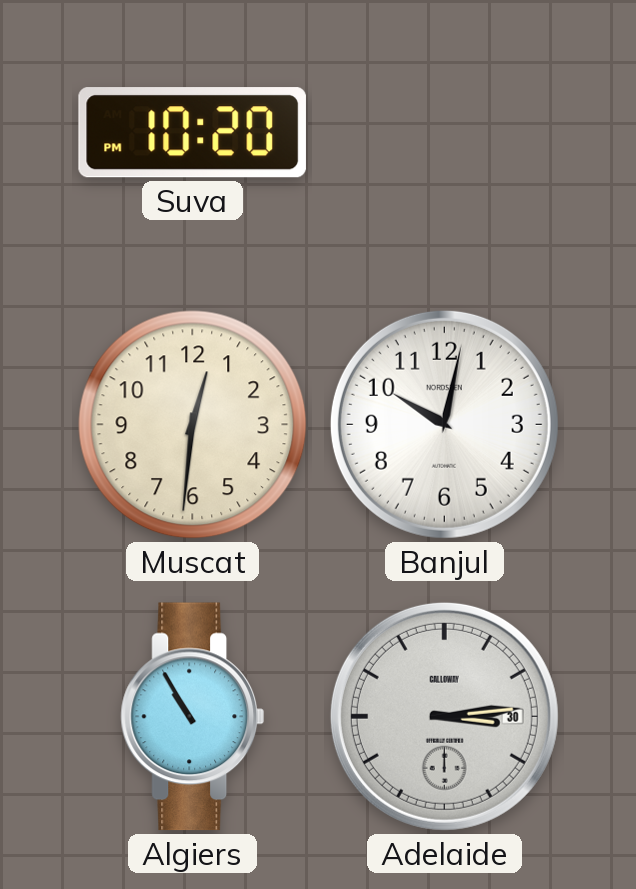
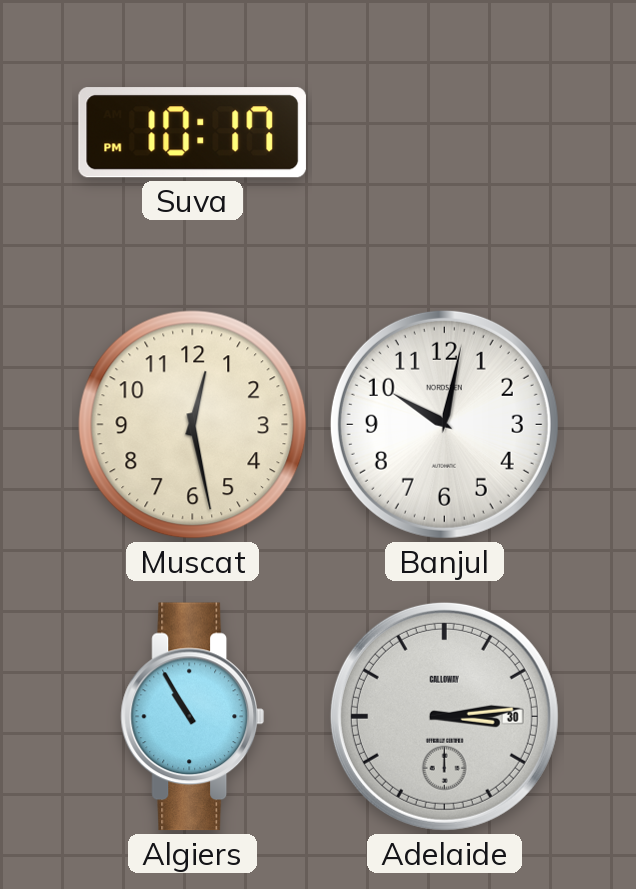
Suva: 10:20 -> 10:17 (192, 133)
Muscat: 12:31 -> 12:28 (193, 425)
